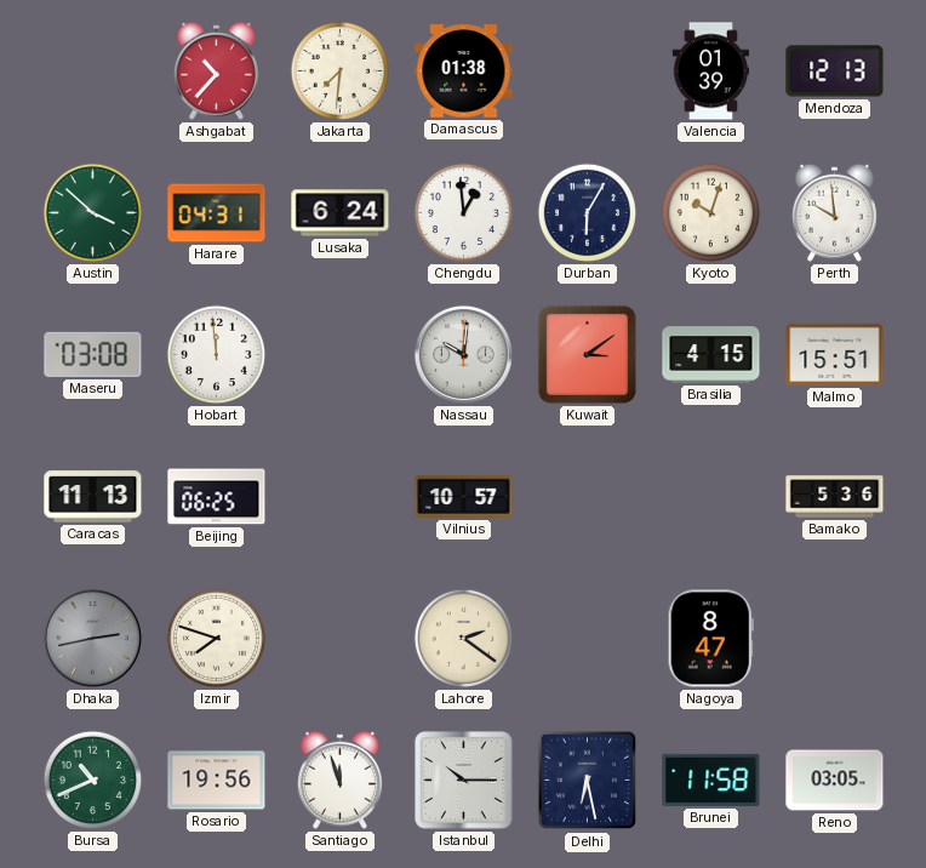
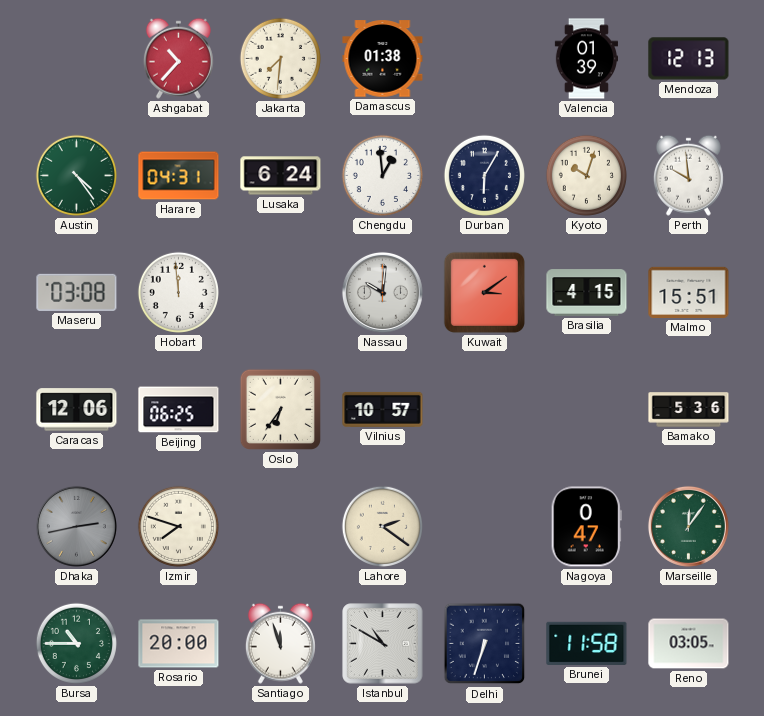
Austin: 3:52 -> 4:24 (76, 175)
Caracas: 11:13 -> 12:06 (77, 410)
Oslo: none -> 6:36 (280, 409)
Nagoya: 8:47 -> 0:47 (586, 527)
Marseille: none -> 12:06 (688, 526)
Bursa: 10:41 -> 10:45 (76, 643)
Rosario: 19:56 -> 20:00 (179, 644)
Istanbul: 10:15 -> 10:50 (383, 644)
Delhi: 6:28 -> 6:33 (485, 644)
